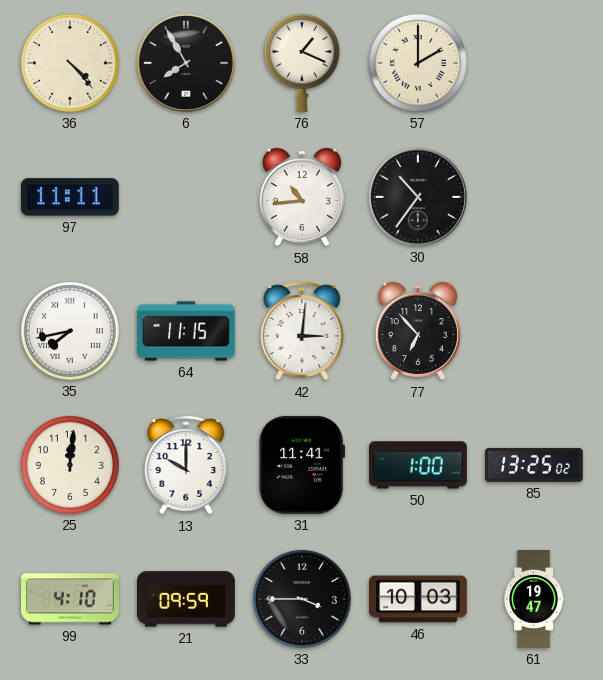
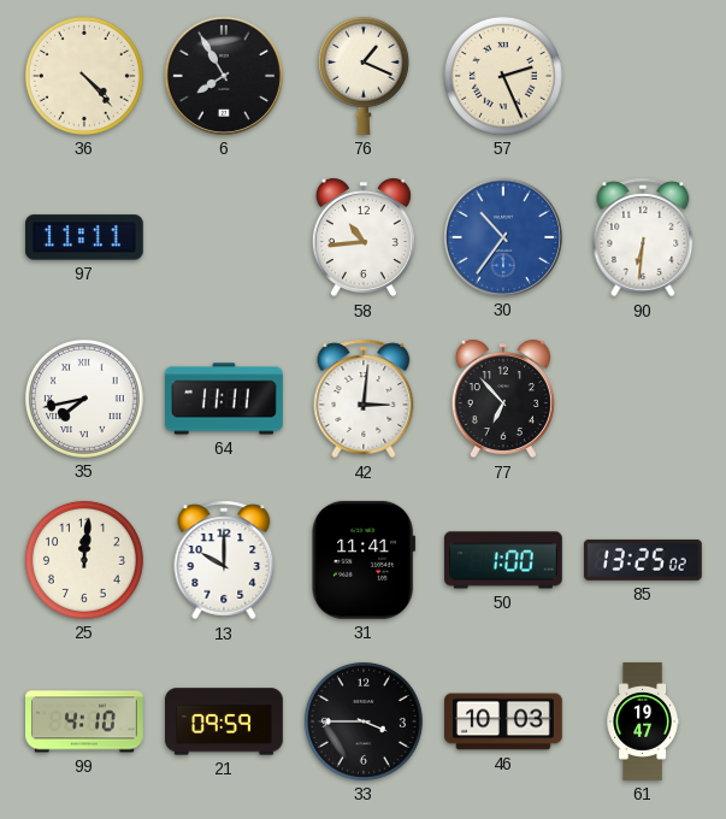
57: 2:00 -> 2:26 (503, 76)
30 dial: black -> blue (503, 237)
90: none -> 6:31 (643, 237)
64: 11:15 -> 11:11 (225, 399)
